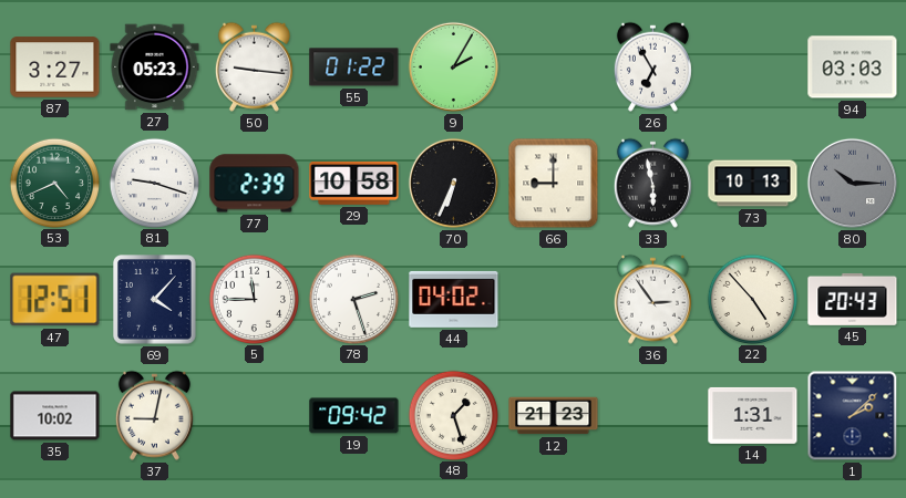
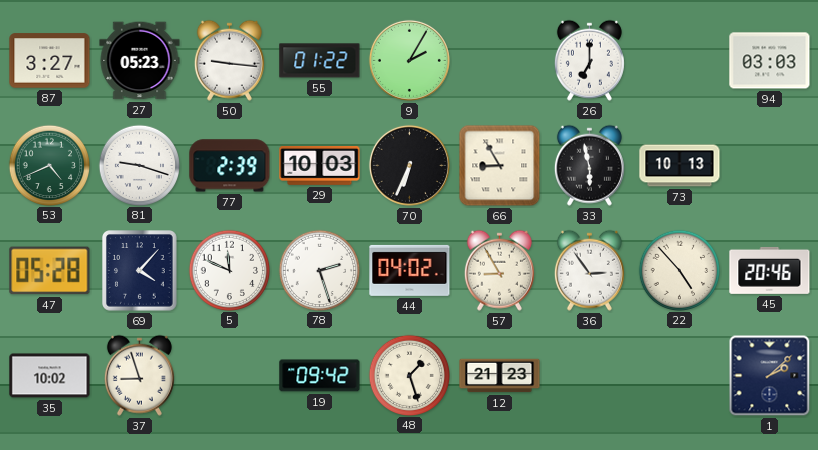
26: 6:55 -> 7:00 (589, 60)
29: 10:58 -> 10:03 (320, 165)
66: 9:00 -> 8:55 (500, 166)
80: 10:15 -> none (852, 183)
47: 12:51 -> 05:28 (50, 271)
5: 11:45 -> 11:49 (229, 270)
57: none -> 8:55 (499, 270)
45: 20:43 -> 20:46 (770, 270)
37: 9:02 -> 8:57 (139, 375)
14: 1:31 -> none (753, 415)
